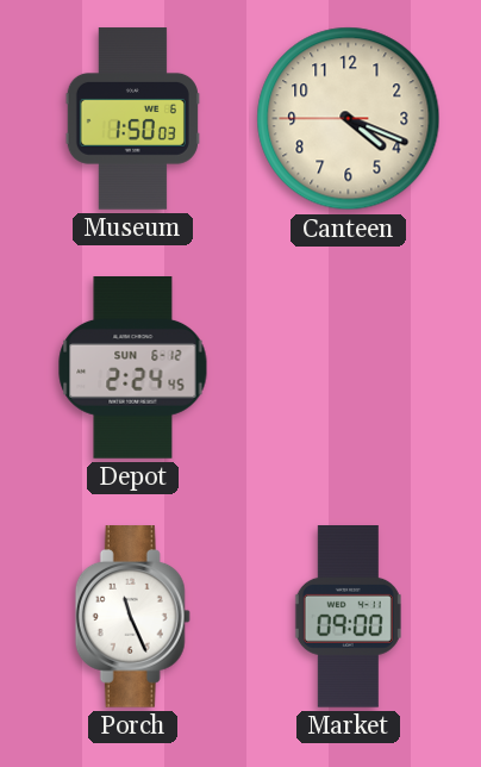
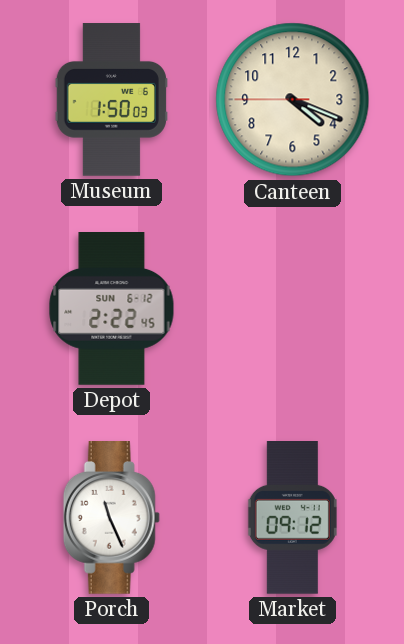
Depot: 2:24 -> 2:22 (112, 309)
Market: 09:00 -> 09:12 (292, 518)
